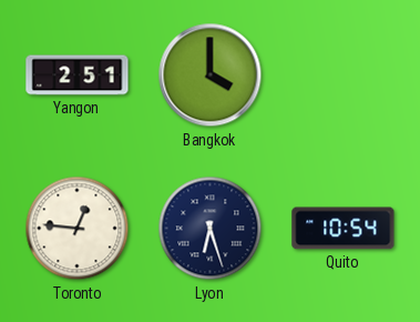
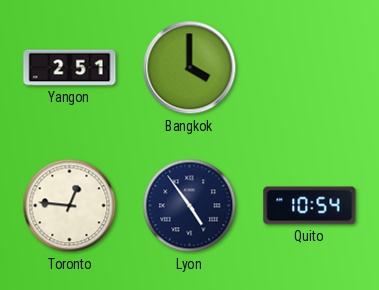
Lyon: 6:27 -> 4:54 (190, 206)
